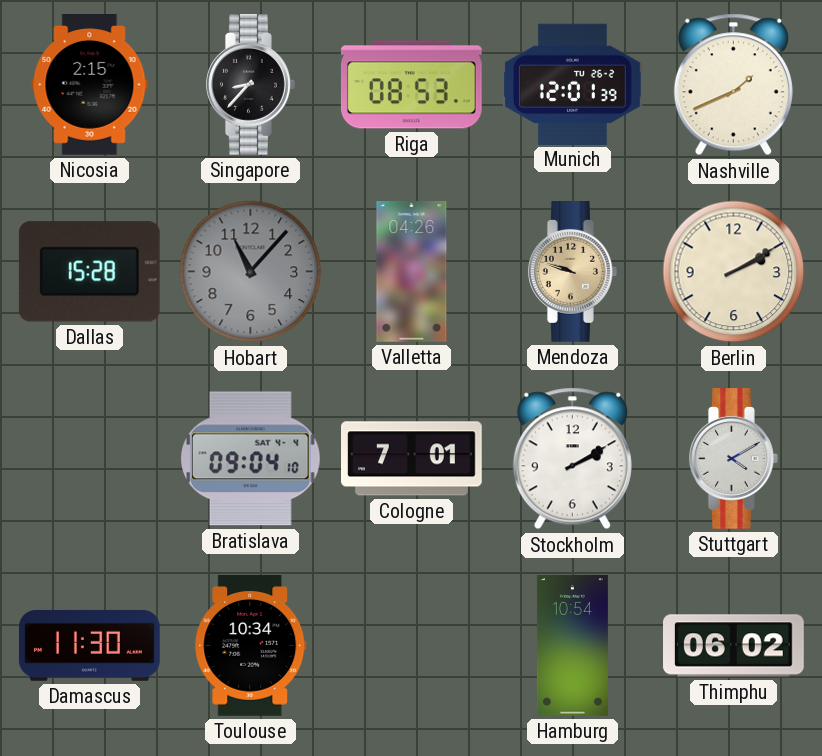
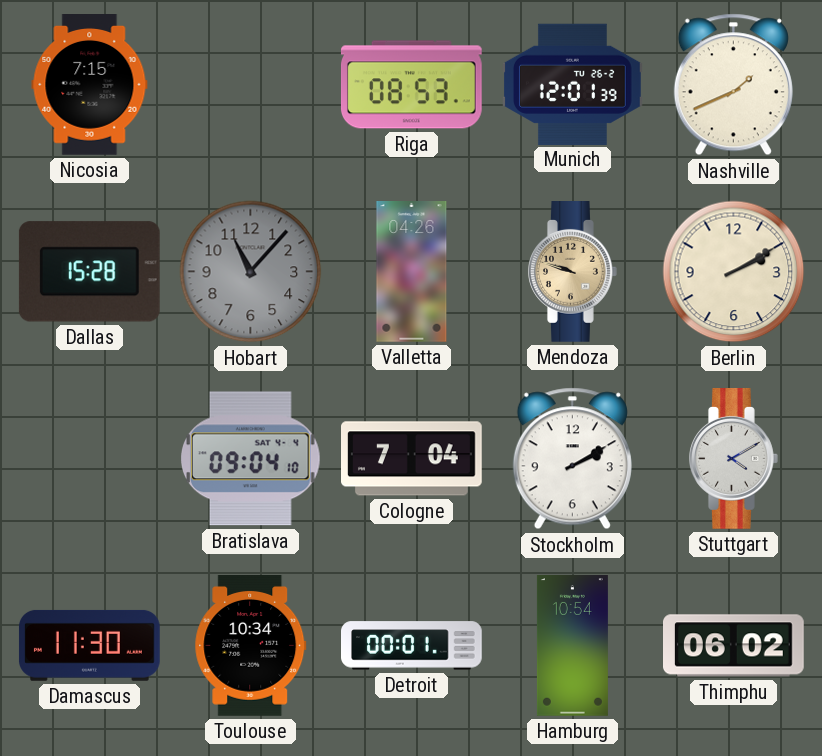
Nicosia: 2:15 -> 7:15 (90, 85)
Singapore: 8:37 -> none (251, 85)
Cologne: 7:01 -> 7:04 (412, 459)
Detroit: none -> 00:01 (412, 646)
